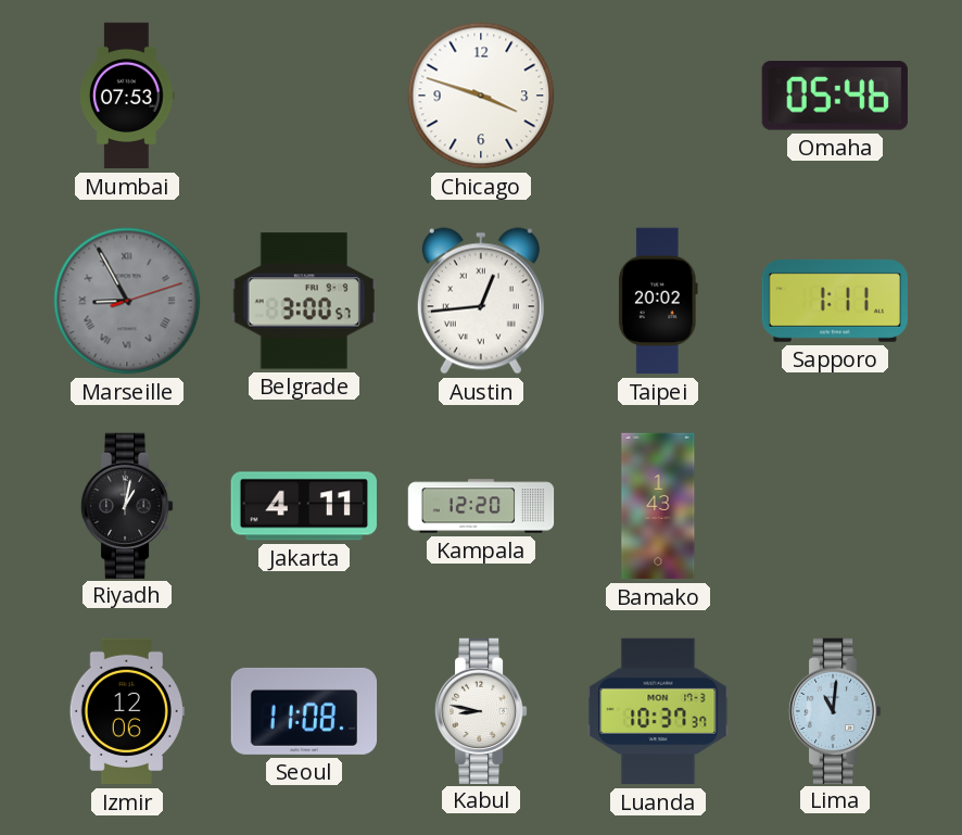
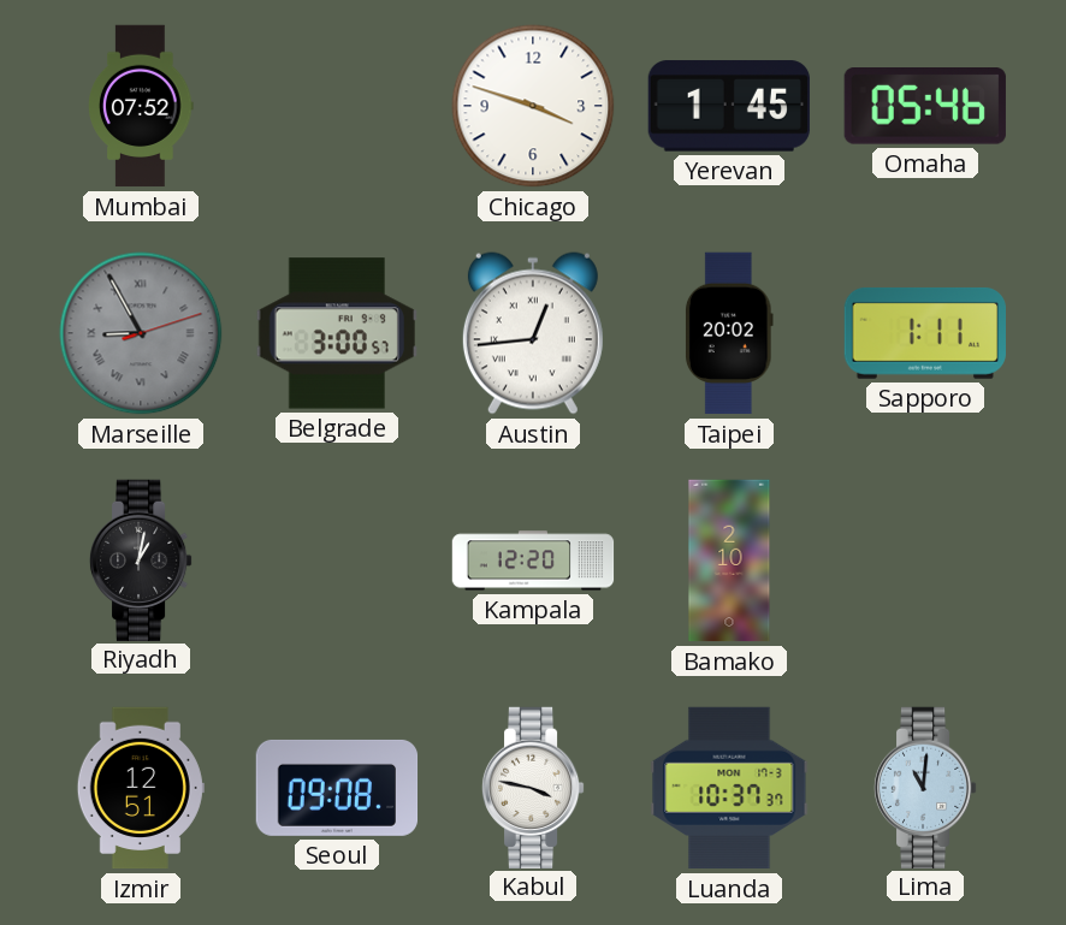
Mumbai: 07:53 -> 07:52 (141, 106)
Yerevan: none -> 1:45 (729, 106)
Jakarta: 4:11 -> none (304, 506)
Bamako: 1:43 -> 2:10 (729, 561)
Izmir: 12:06 -> 12:51 (141, 788)
Seoul: 11:08 -> 09:08 (337, 788)
Kabul: 8:47 -> 3:47 (533, 787)
